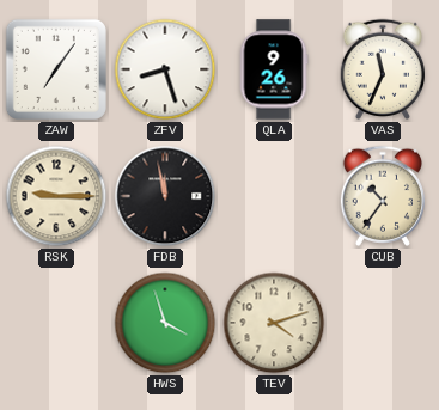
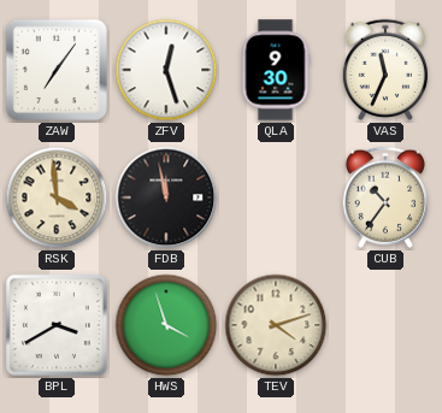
ZFV: 8:27 -> 12:27 (166, 70)
QLA: 9:26 -> 9:30 (276, 70)
RSK: 9:15 -> 3:59 (57, 197)
BPL: none -> 3:40 (57, 325)
